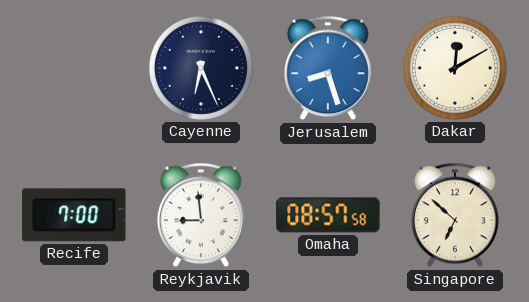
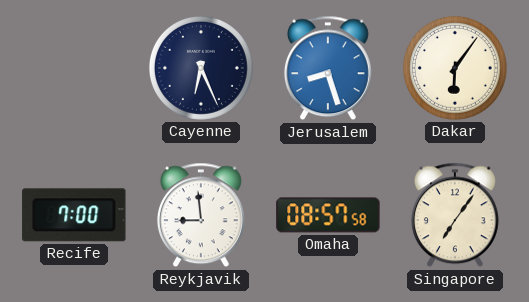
Dakar: 12:10 -> 6:06 (455, 68)
Singapore: 6:52 -> 7:06 (455, 215)
